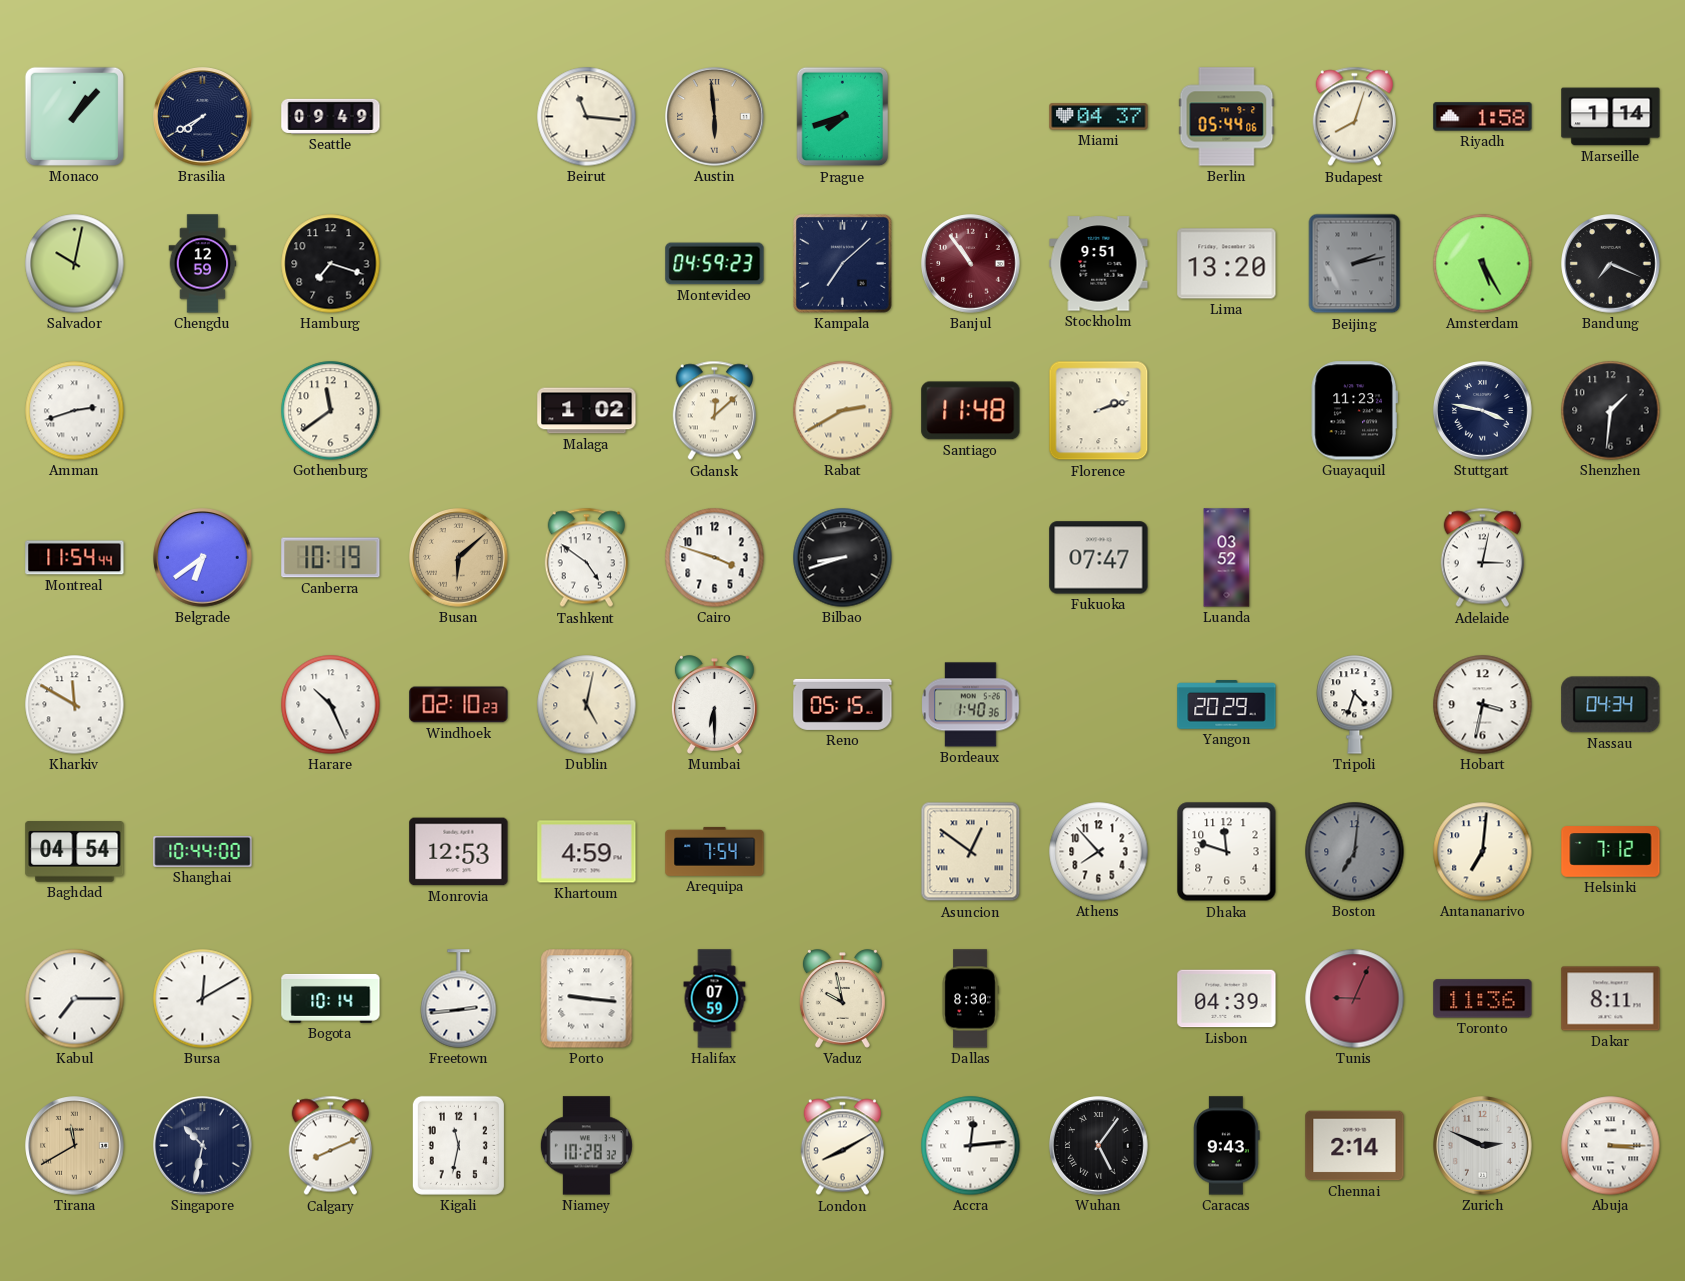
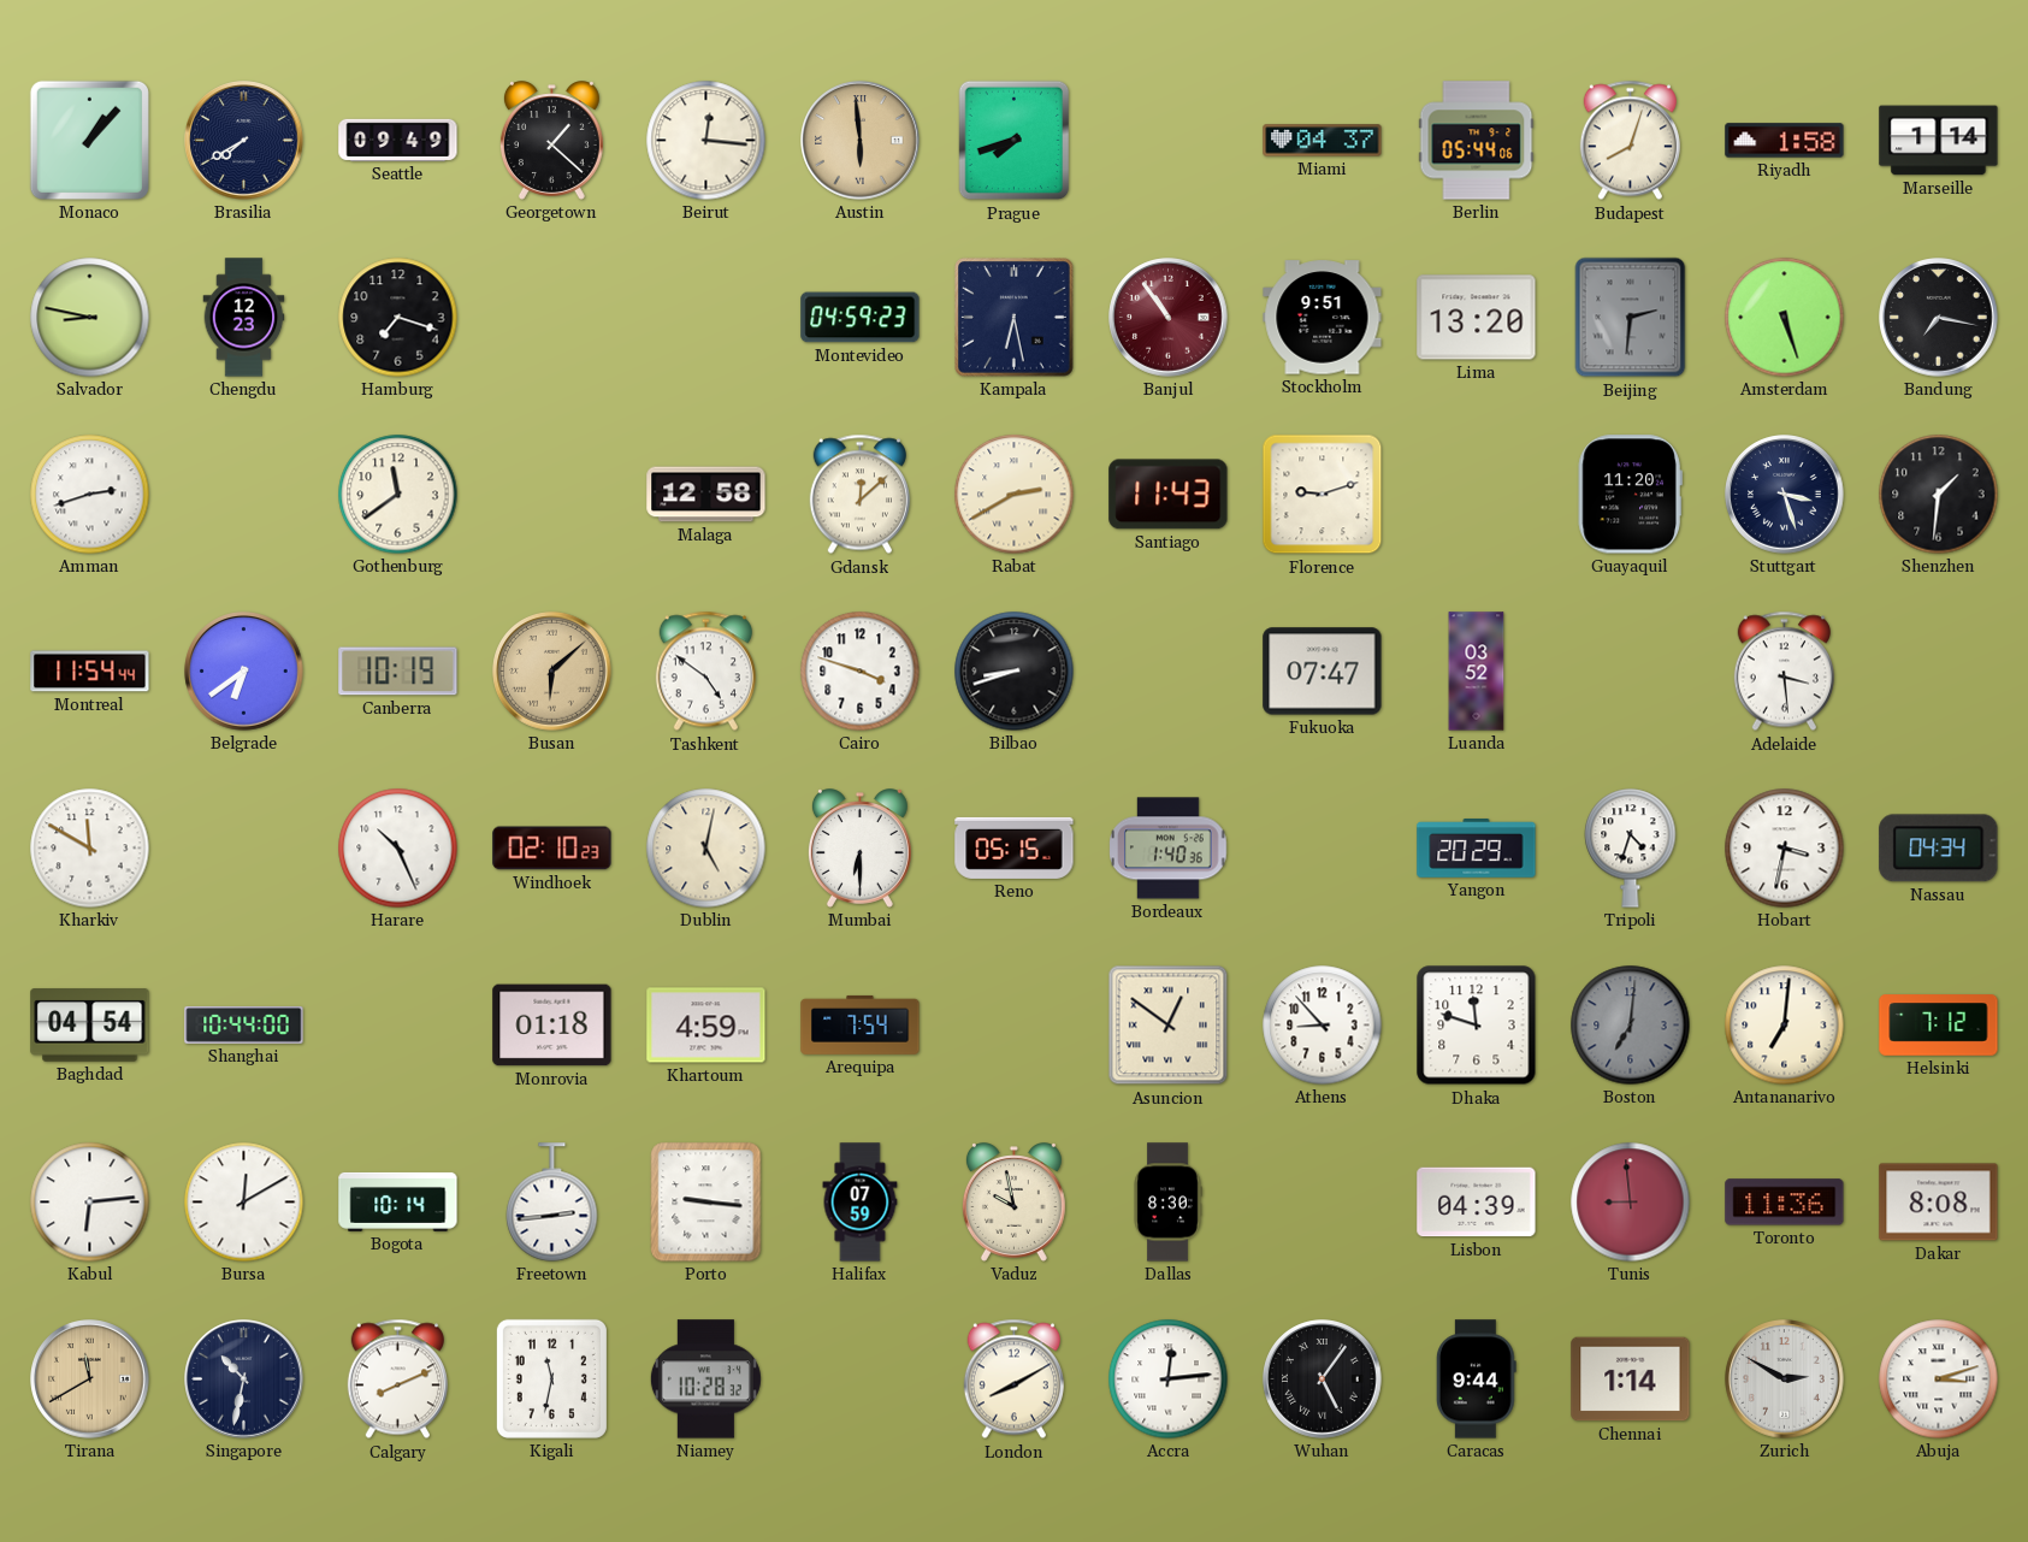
Georgetown: none -> 1:22 (551, 141)
Beirut: 11:16 -> 12:16 (706, 141)
Salvador: 10:02 -> 8:47 (90, 318)
Chengdu: 12:59 -> 12:23 (244, 318)
Kampala: 7:08 -> 6:28 (1015, 318)
Beijing: 2:13 -> 2:31 (1631, 318)
Amsterdam: 5:25 -> 5:27 (1785, 318)
Bandung: 7:19 -> 7:17 (1939, 318)
Malaga: 1:02 -> 12:58 (706, 495)
Santiago: 11:48 -> 11:43 (1169, 495)
Florence: 2:12 -> 9:12 (1323, 495)
Guayaquil: 11:23 -> 11:20 (1630, 495)
Stuttgart: 3:47 -> 3:27 (1785, 495)
Adelaide: 3:02 -> 3:29 (1784, 672)
Monrovia: 12:53 -> 01:18 (552, 1026)
Athens: 7:53 -> 8:53 (1323, 1026)
Kabul: 7:15 -> 6:14 (90, 1203)
Tunis: 9:04 -> 8:59 (1631, 1203)
Dakar: 8:11 -> 8:08 (1939, 1203)
Caracas: 9:43 -> 9:44 (1476, 1379)
Chennai: 2:14 -> 1:14 (1631, 1379)
Zurich: 2:49 -> 2:50 (1785, 1379)
Abuja: 3:15 -> 3:12 (1939, 1379)
